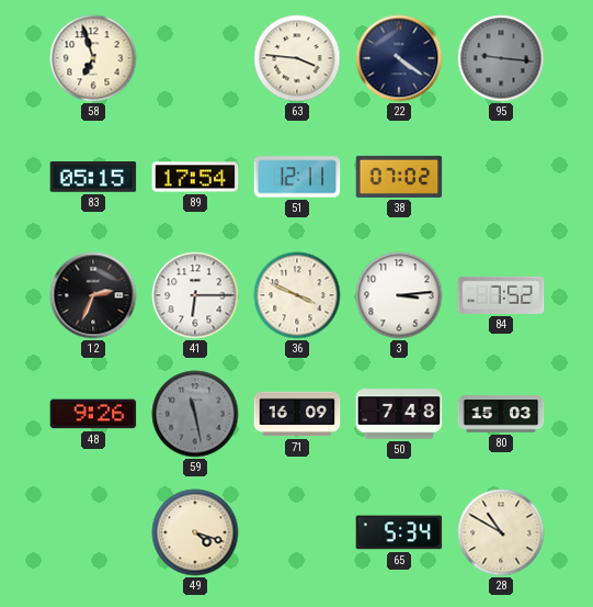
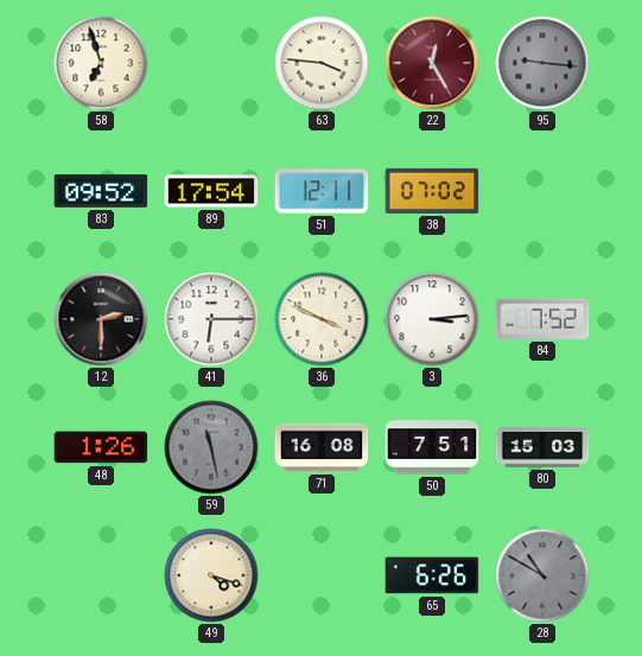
22: 4:21 -> 12:25 (432, 63)
22 dial: navy -> burgundy (432, 63)
83: 05:15 -> 09:52 (101, 191)
12: 2:34 -> 2:30 (101, 319)
48: 9:26 -> 1:26 (101, 447)
71: 16:09 -> 16:08 (322, 447)
50: 7:48 -> 7:51 (432, 447)
65: 5:34 -> 6:26 (432, 575)
28 dial: cream -> grey (542, 575)
